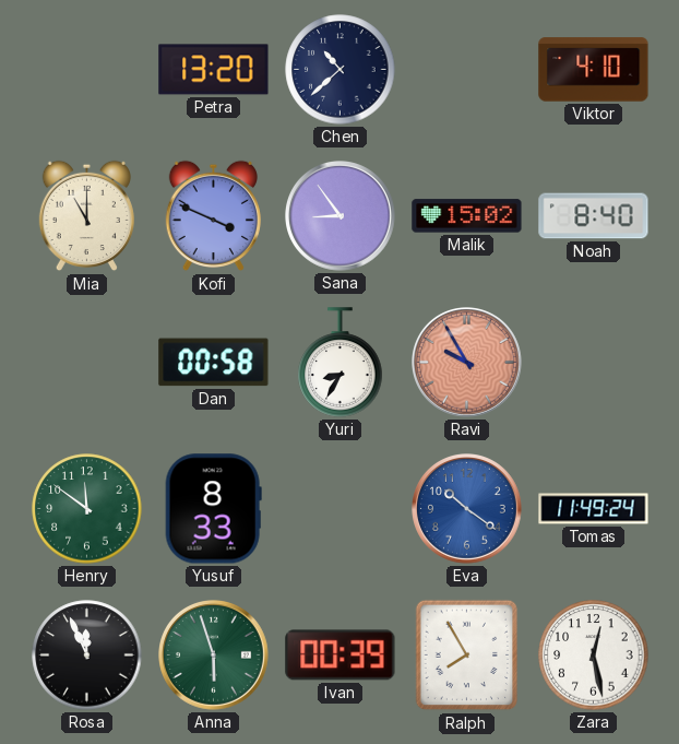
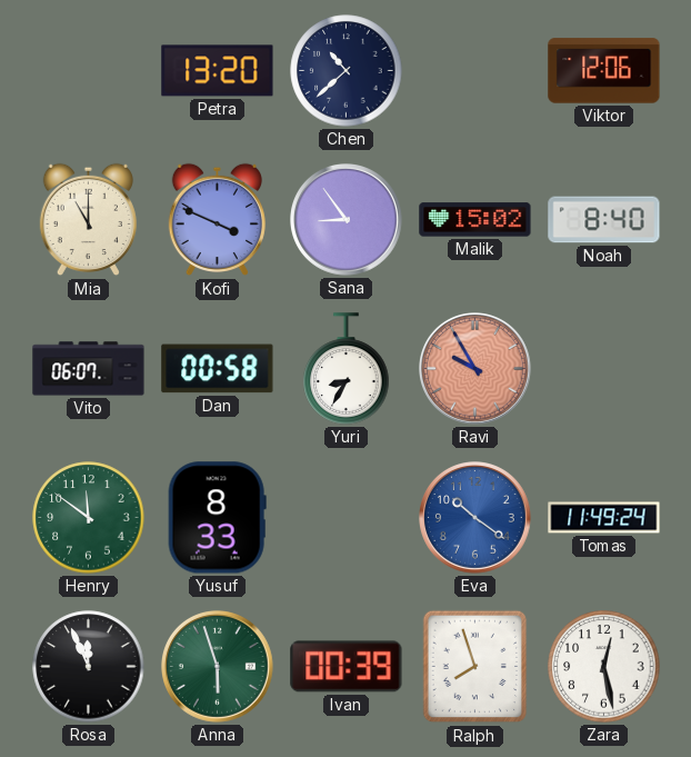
Viktor: 4:10 -> 12:06 (604, 71)
Vito: none -> 06:07 (89, 369)
Ralph: 7:55 -> 7:57 (475, 667)
